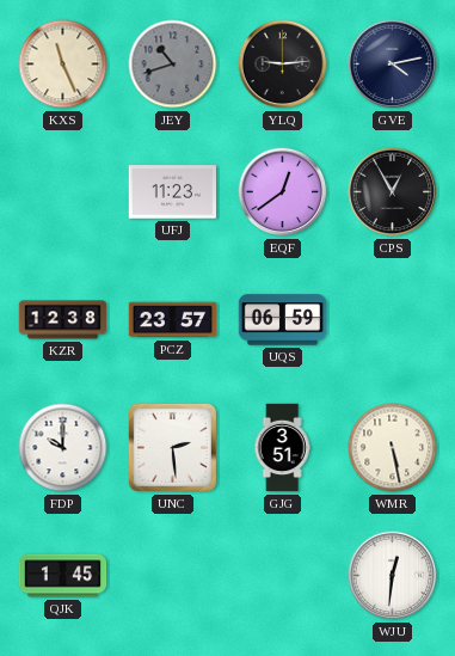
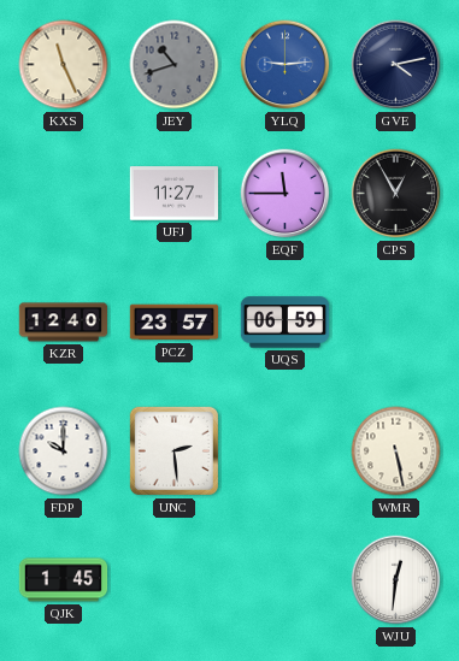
YLQ dial: black -> blue (286, 65)
UFJ: 11:23 -> 11:27 (173, 194)
EQF: 12:39 -> 11:45 (286, 194)
KZR: 12:38 -> 12:40 (64, 323)
GJG: 3:51 -> none (282, 448)
